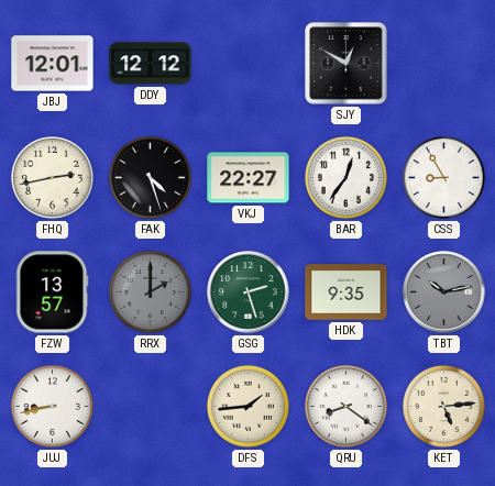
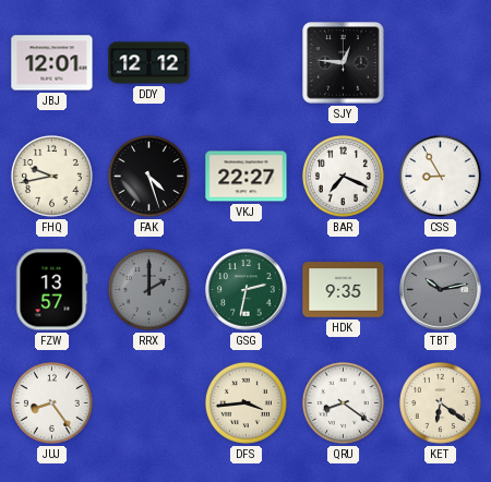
SJY: 12:50 -> 12:46 (344, 63)
FHQ: 2:43 -> 9:43 (51, 176)
BAR: 12:36 -> 7:19 (343, 176)
GSG: 2:27 -> 2:32 (247, 290)
JUJ: 8:43 -> 8:24 (51, 402)
DFS: 1:44 -> 3:44 (245, 402)
KET: 5:14 -> 6:21 (440, 402)
